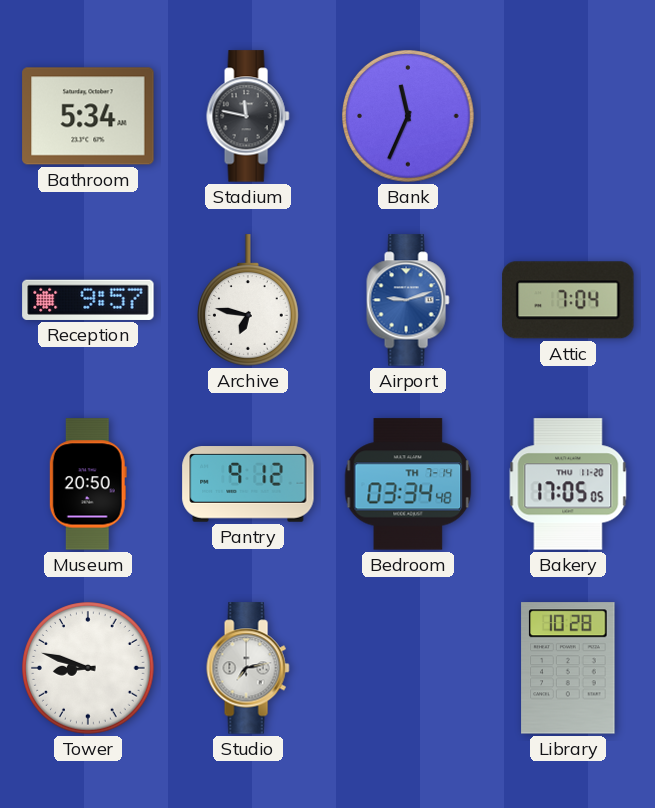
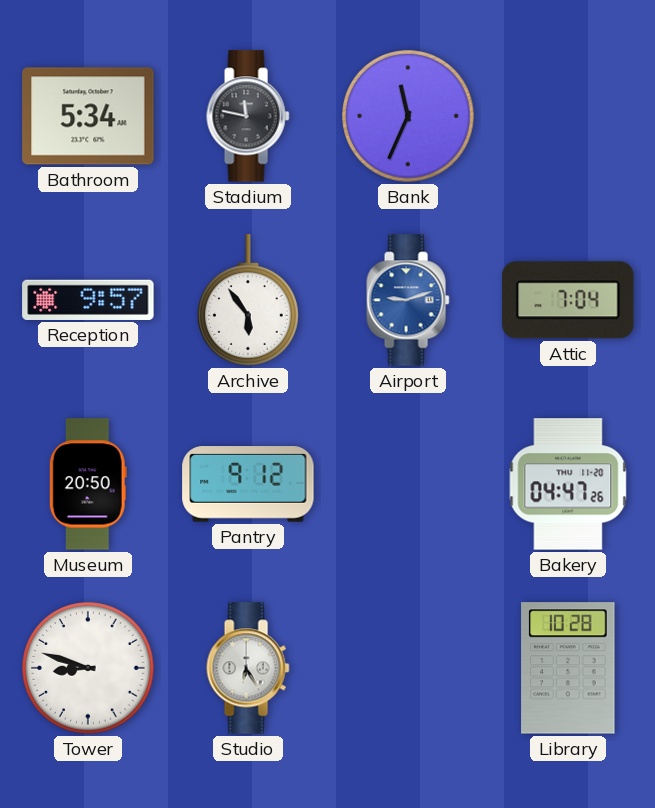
Archive: 6:47 -> 5:54 (249, 300)
Bedroom: 03:34 -> none (408, 484)
Bakery: 17:05 -> 04:47 (568, 484)
Studio: 7:13 -> 6:25 (248, 668)
